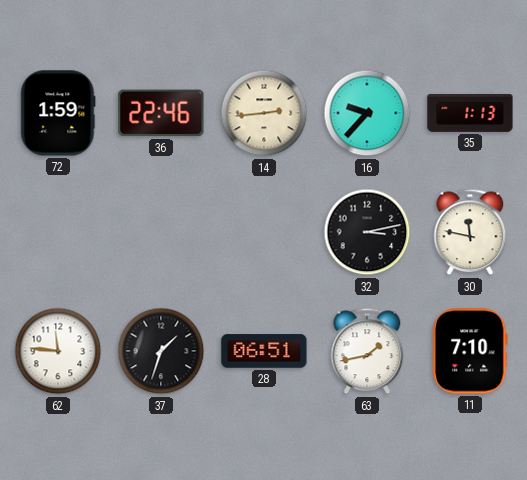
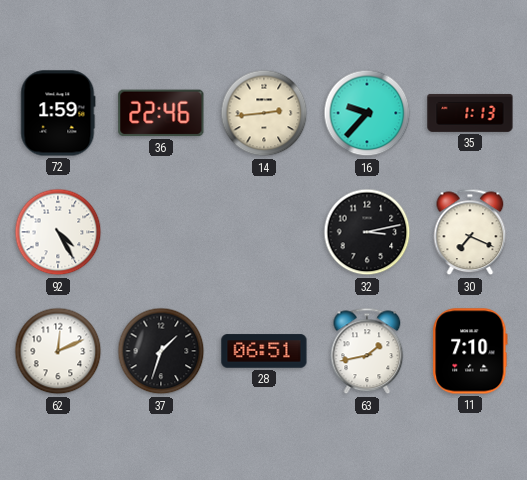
92: none -> 4:25 (58, 232)
30: 11:47 -> 7:19 (470, 232)
62: 11:46 -> 12:11 (58, 351)
